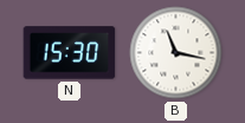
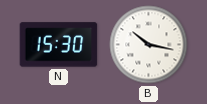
B: 11:17 -> 10:17 (149, 45)
